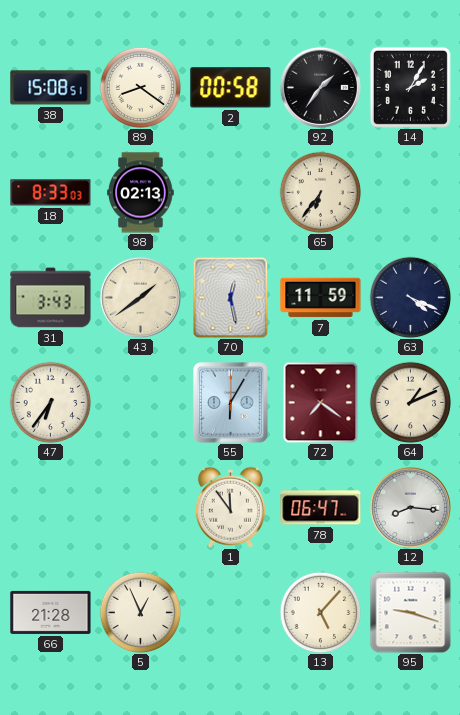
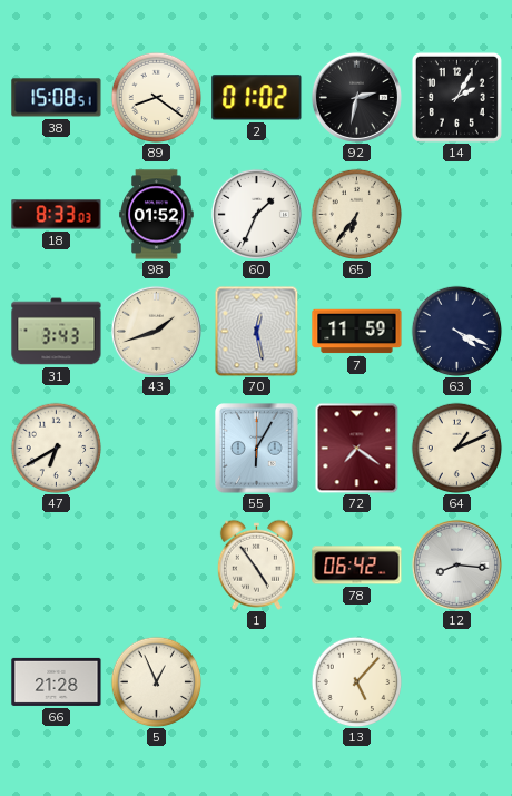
2: 00:58 -> 01:02 (257, 98)
92: 1:36 -> 2:32 (356, 97)
98: 02:13 -> 01:52 (157, 215)
60: none -> 1:34 (256, 214)
43: 1:39 -> 1:42 (156, 331)
47: 6:36 -> 6:40 (56, 448)
1: 11:54 -> 4:54 (256, 564)
78: 06:47 -> 06:42 (357, 566)
95: 9:18 -> none (410, 612)
